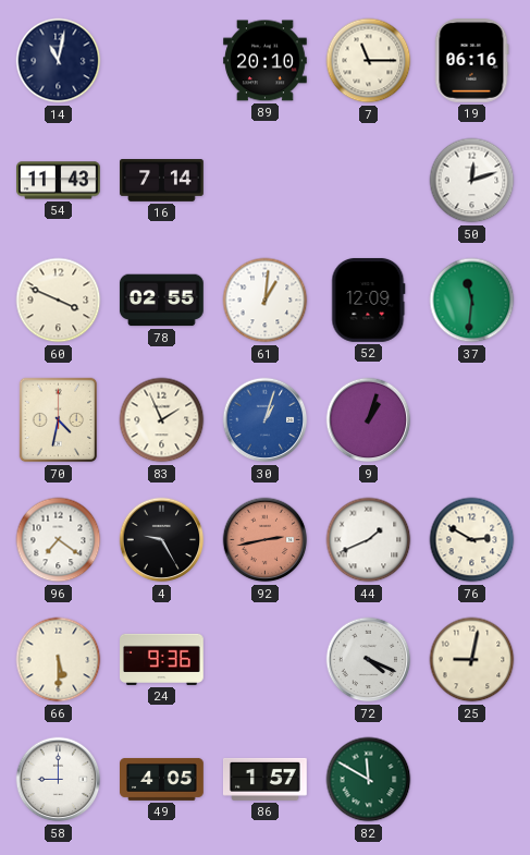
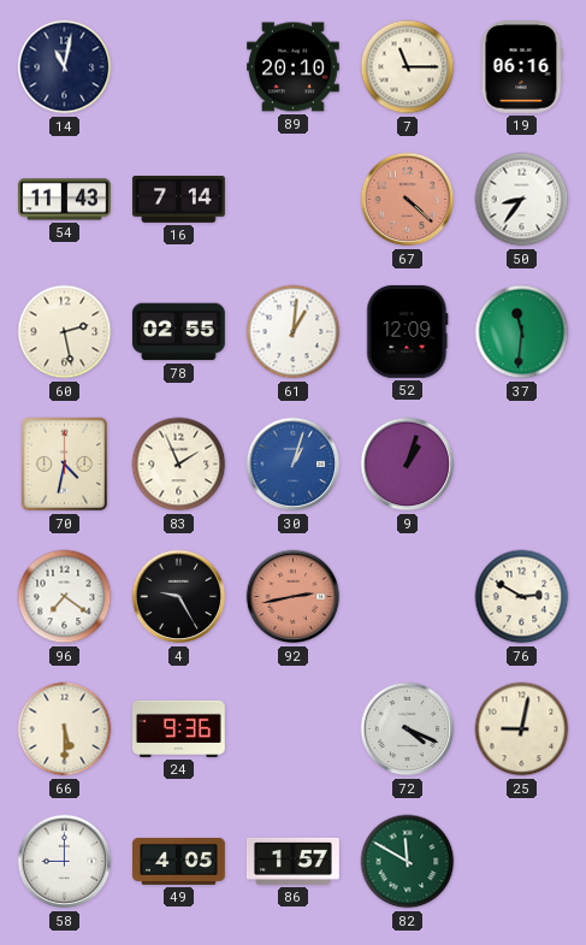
67: none -> 4:22 (408, 200)
50: 12:12 -> 8:36 (522, 200)
60: 3:49 -> 2:28 (65, 332)
44: 1:41 -> none (369, 540)
